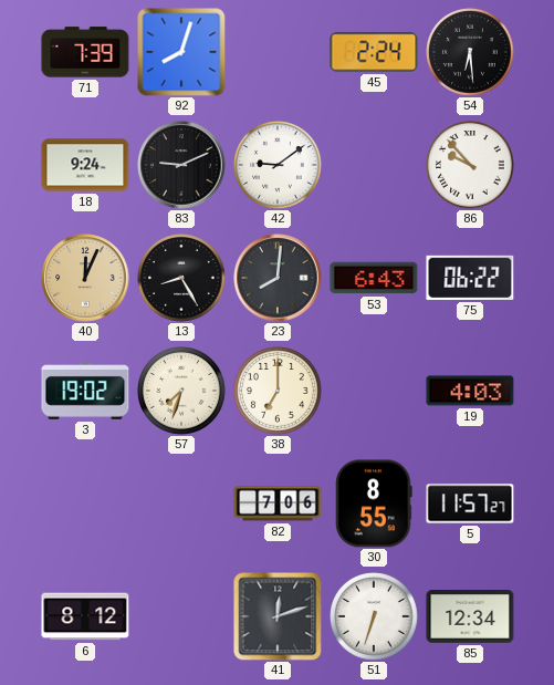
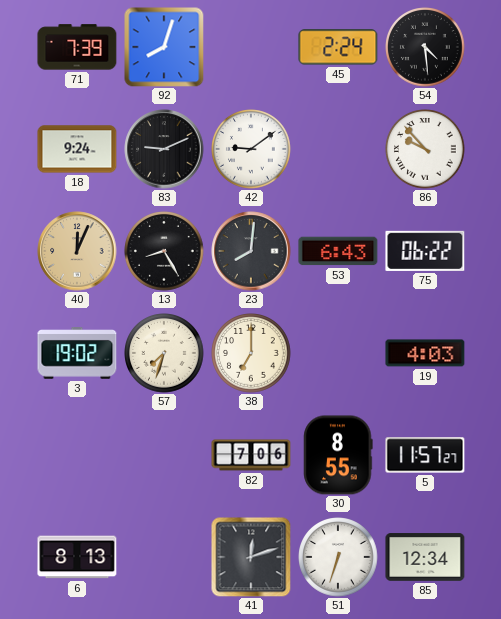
54: 6:29 -> 4:29 (425, 47)
6: 8:12 -> 8:13 (77, 557)
